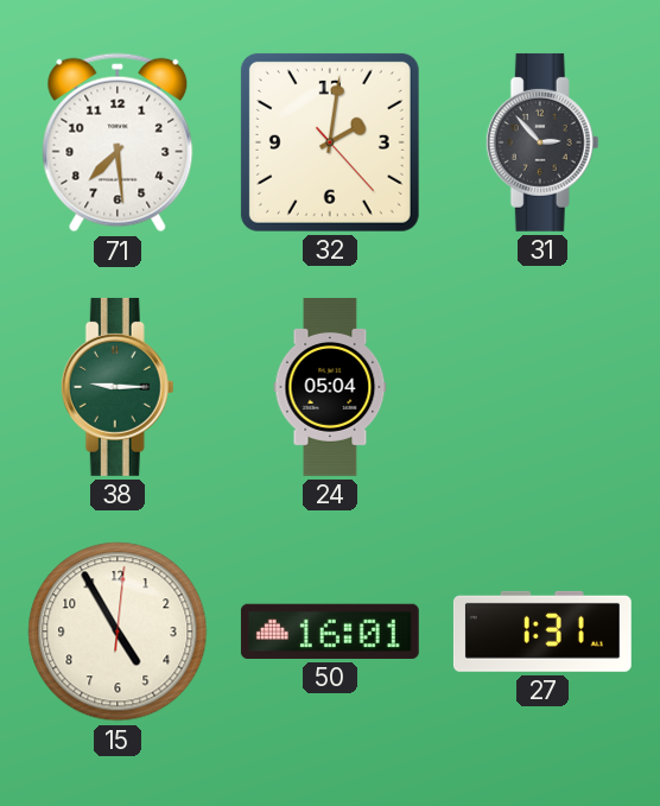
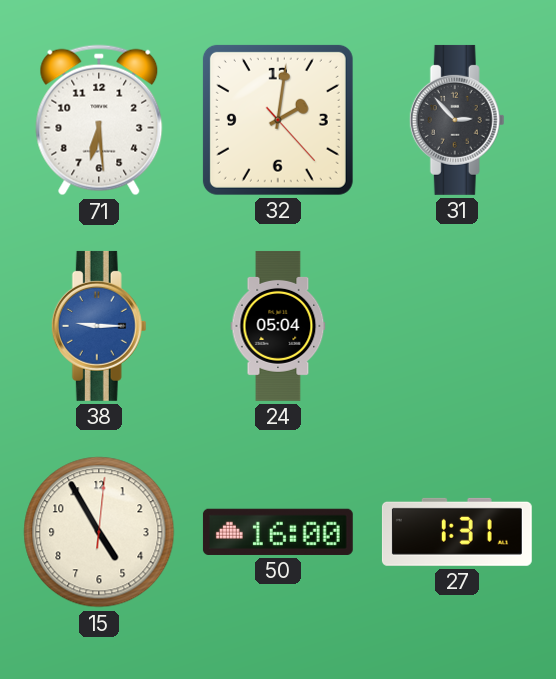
71: 7:29 -> 6:29 (99, 120)
38 dial: green -> blue (99, 326)
50: 16:01 -> 16:00 (278, 532)
